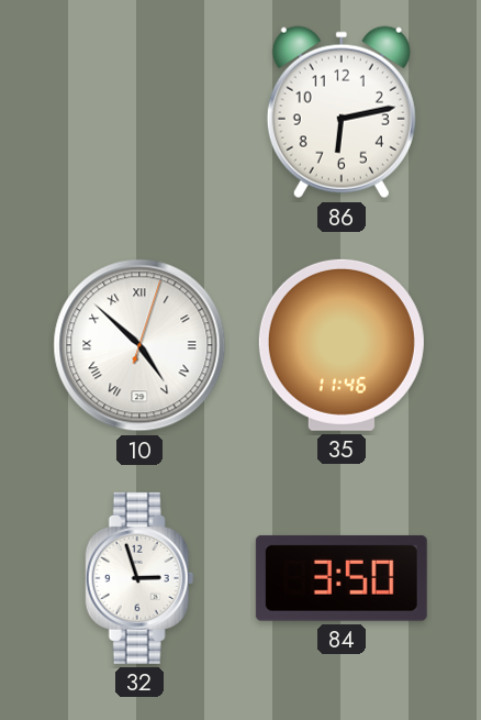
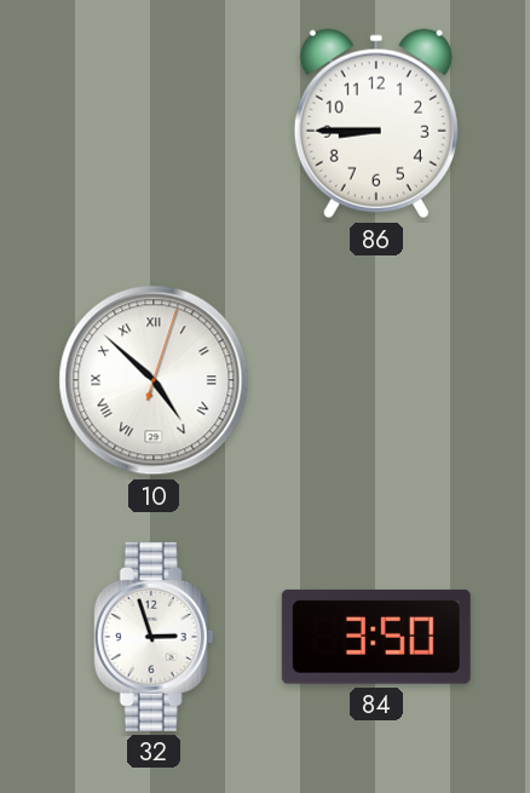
86: 6:13 -> 8:45 (376, 123)
35: 11:46 -> none (342, 345)
